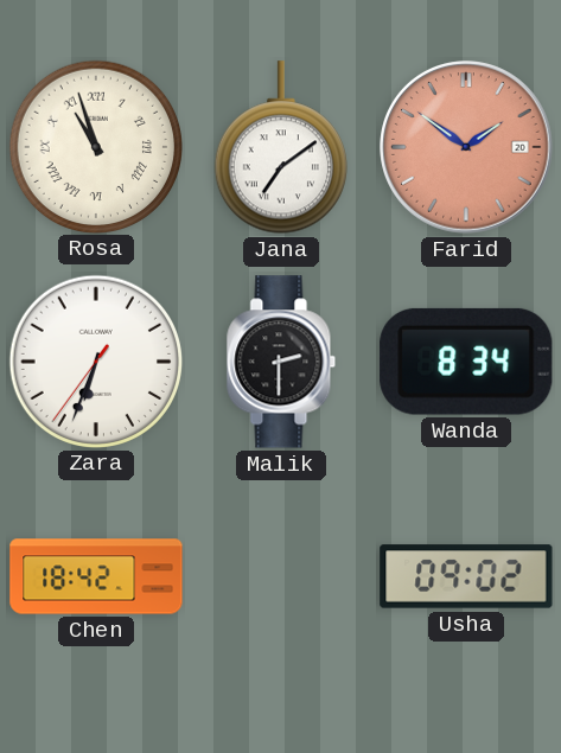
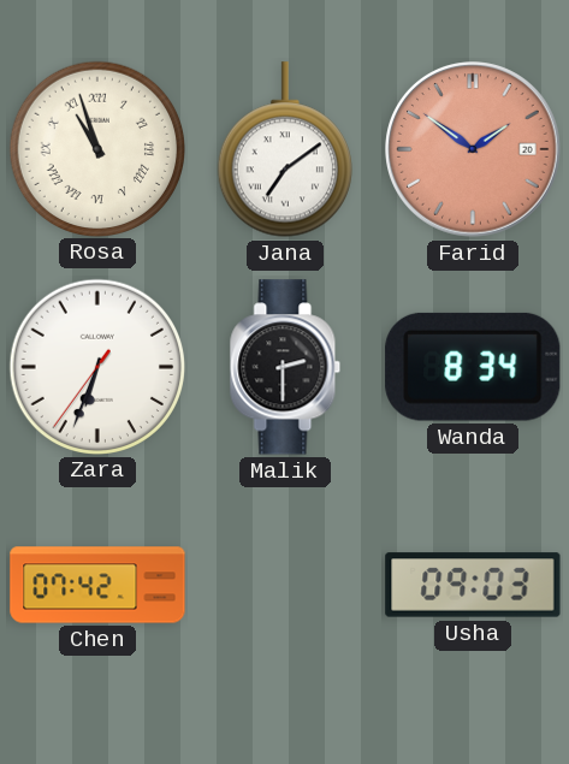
Chen: 18:42 -> 07:42 (97, 585)
Usha: 09:02 -> 09:03 (473, 585)
